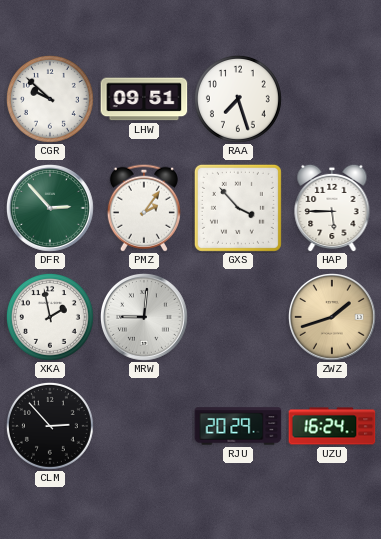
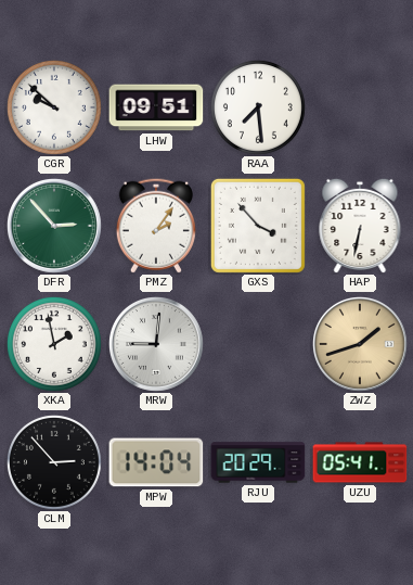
RAA: 7:27 -> 7:29 (258, 107)
HAP: 5:45 -> 6:32 (360, 226)
MPW: none -> 14:04 (156, 462)
UZU: 16:24 -> 05:41 (360, 462)
